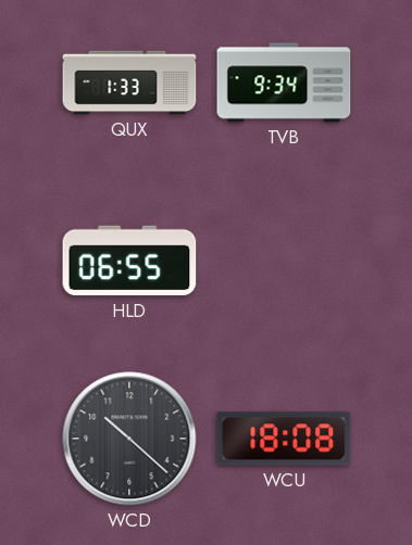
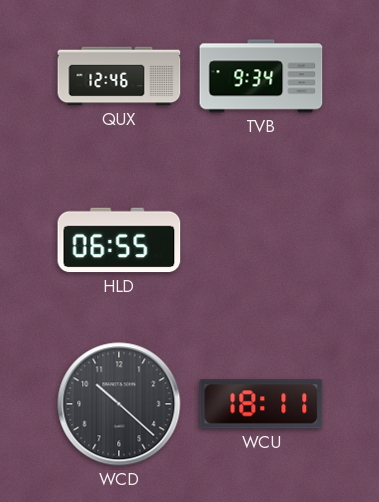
QUX: 1:33 -> 12:46 (119, 76)
WCU: 18:08 -> 18:11 (261, 404)
